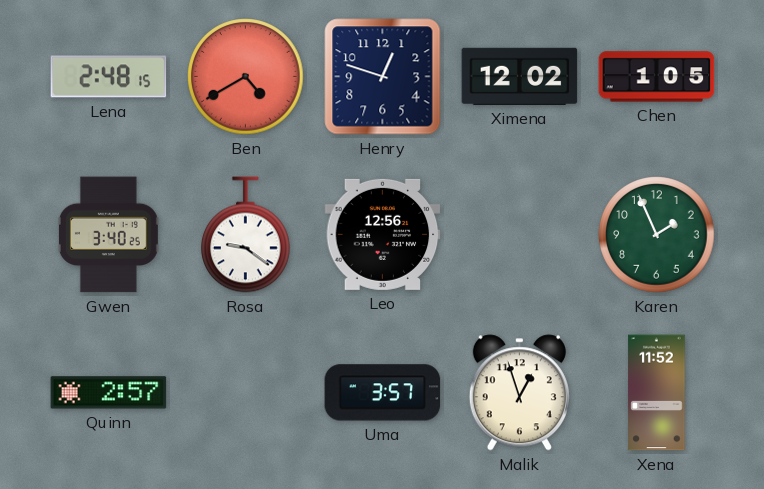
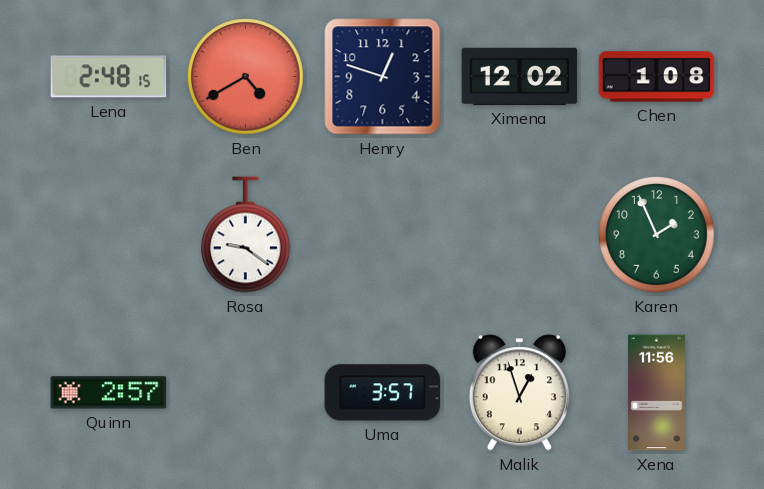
Chen: 1:05 -> 1:08 (657, 77)
Gwen: 3:40 -> none (108, 235)
Leo: 12:56 -> none (383, 234)
Xena: 11:52 -> 11:56 (657, 393)
